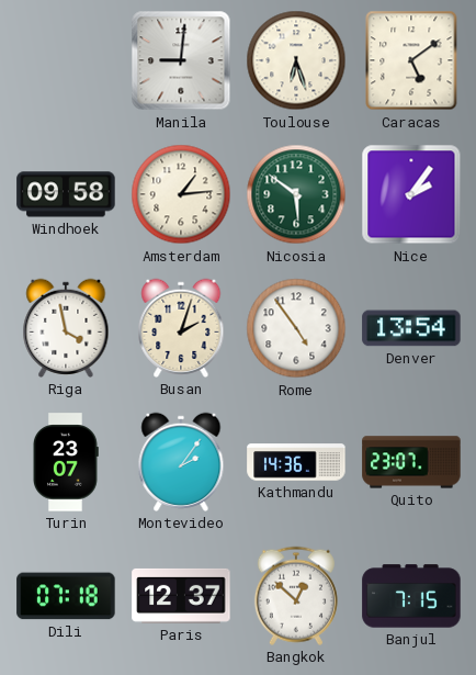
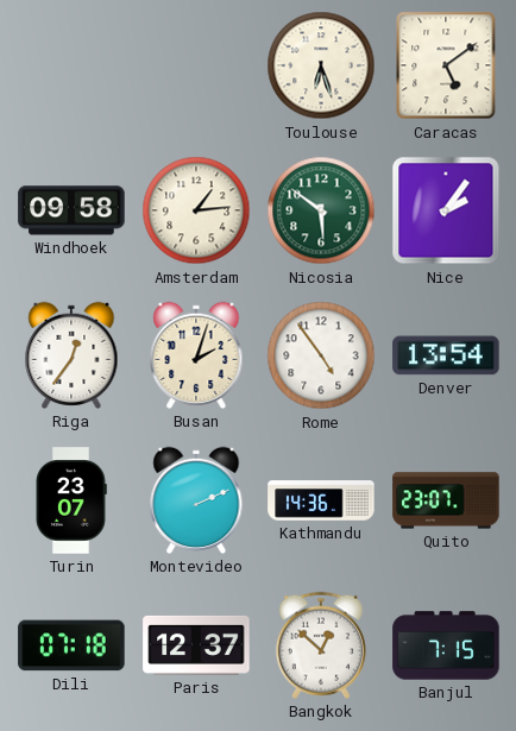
Manila: 9:01 -> none (181, 60)
Riga: 3:58 -> 12:36 (71, 355)
Montevideo: 2:06 -> 2:11 (196, 500)
